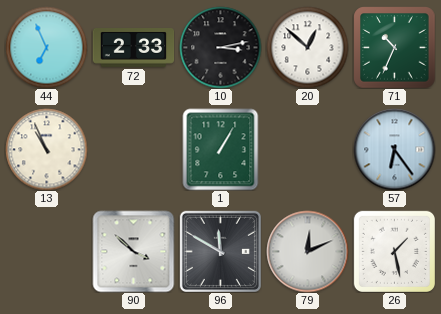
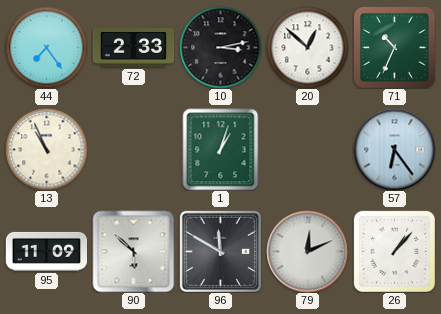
44: 6:56 -> 7:24 (46, 47)
1: 1:05 -> 1:03 (221, 149)
95: none -> 11:09 (46, 251)
90: 3:52 -> 5:52 (133, 251)
26: 1:28 -> 1:07 (394, 251)
